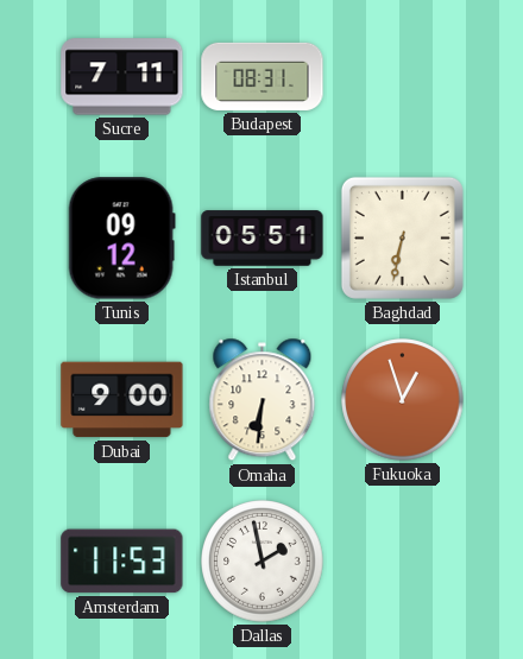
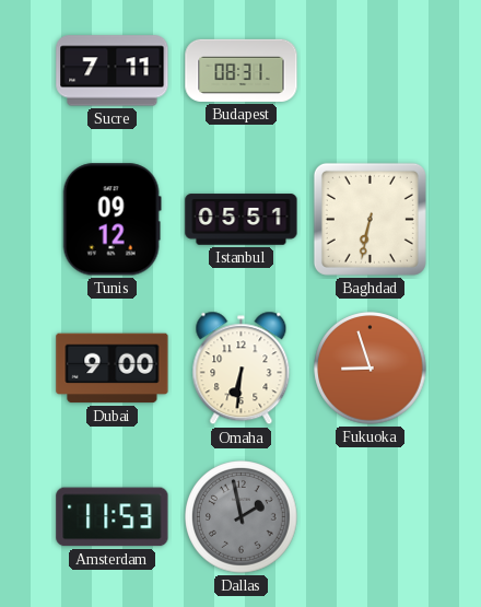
Fukuoka: 12:57 -> 8:57 (371, 369)
Dallas dial: white -> grey (242, 517)
